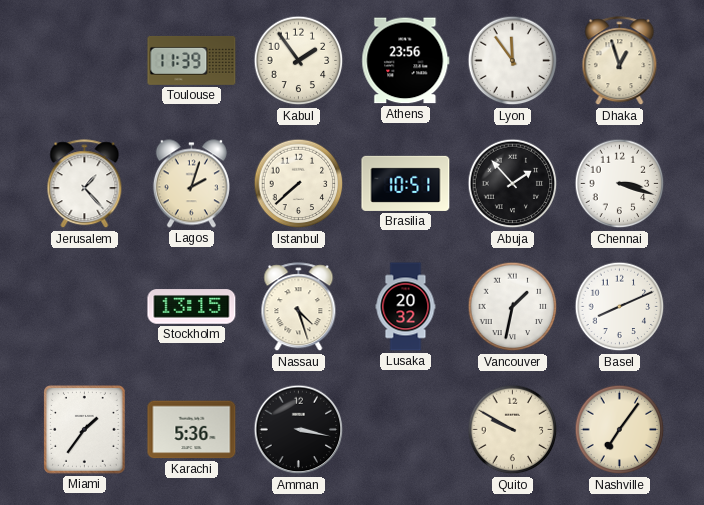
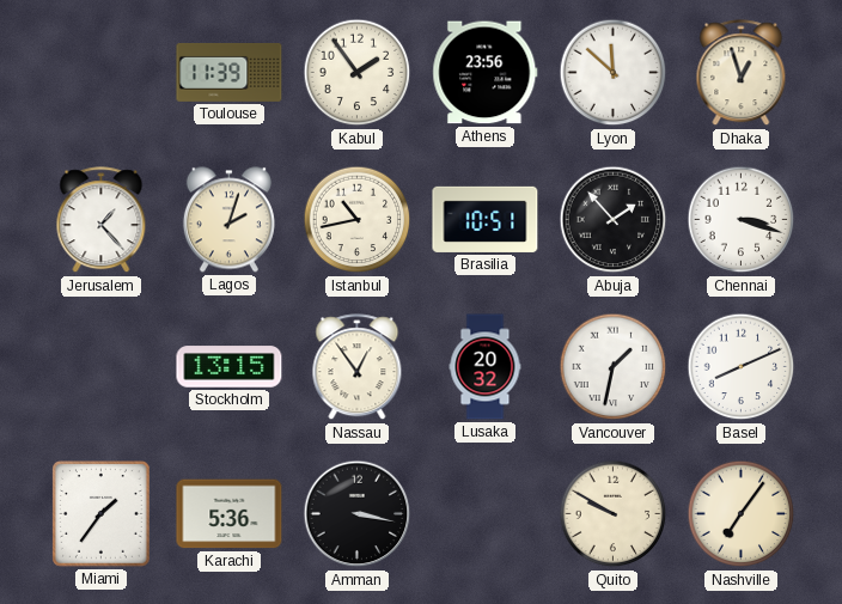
Lyon: 11:54 -> 11:52 (614, 73)
Istanbul: 7:38 -> 10:43 (358, 220)
Nassau: 4:27 -> 12:54 (358, 367)
